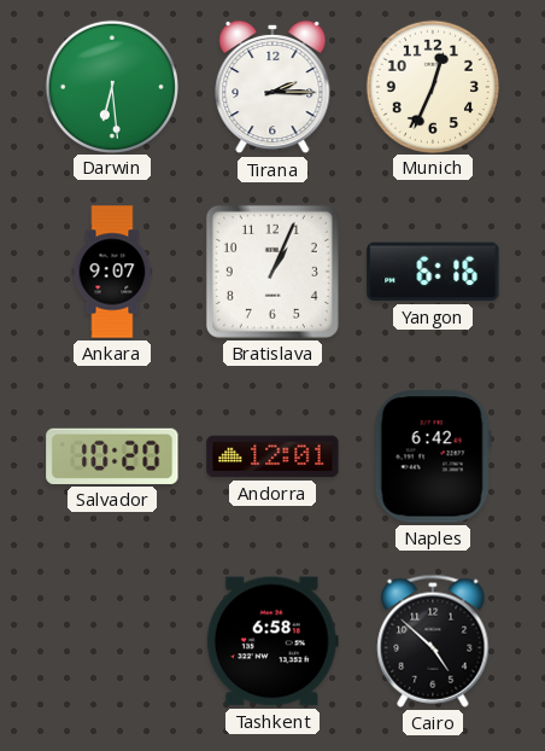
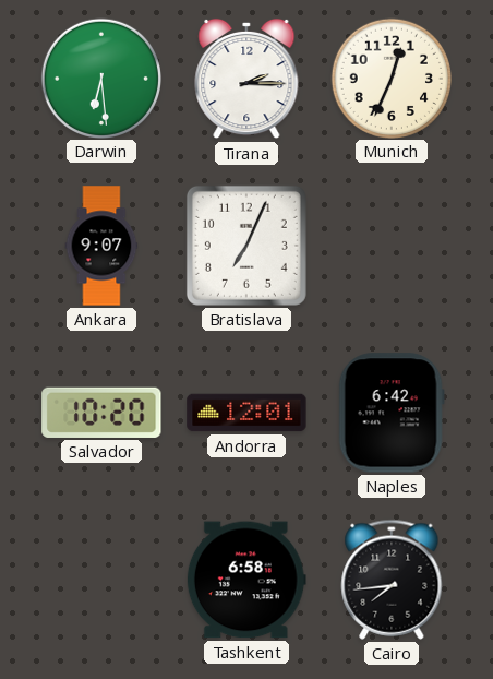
Bratislava: 1:04 -> 7:04 (246, 246)
Yangon: 6:16 -> none (433, 272)
Cairo: 4:52 -> 7:44 (392, 580)
